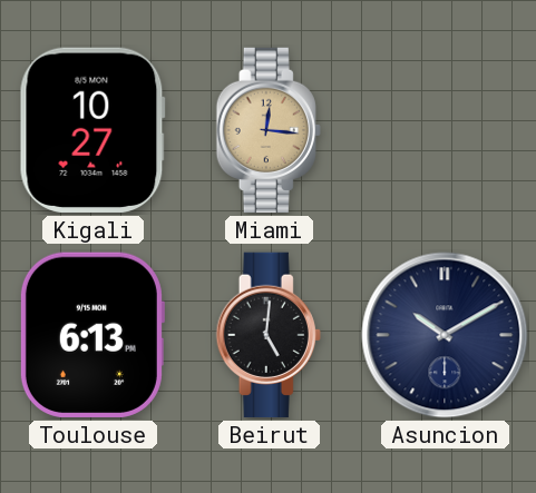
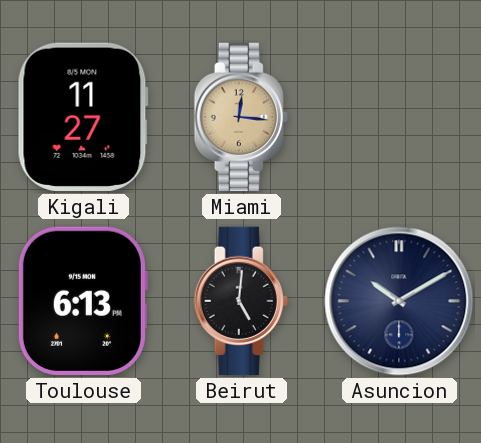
Kigali: 10:27 -> 11:27 (83, 117)
